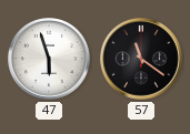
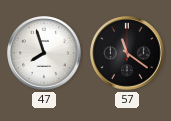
47: 5:57 -> 7:57 (44, 53)
